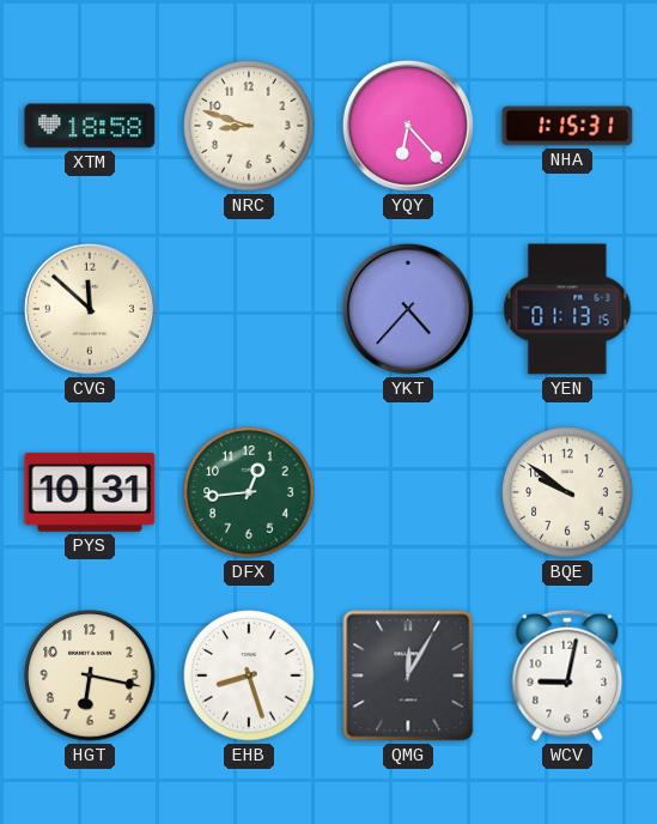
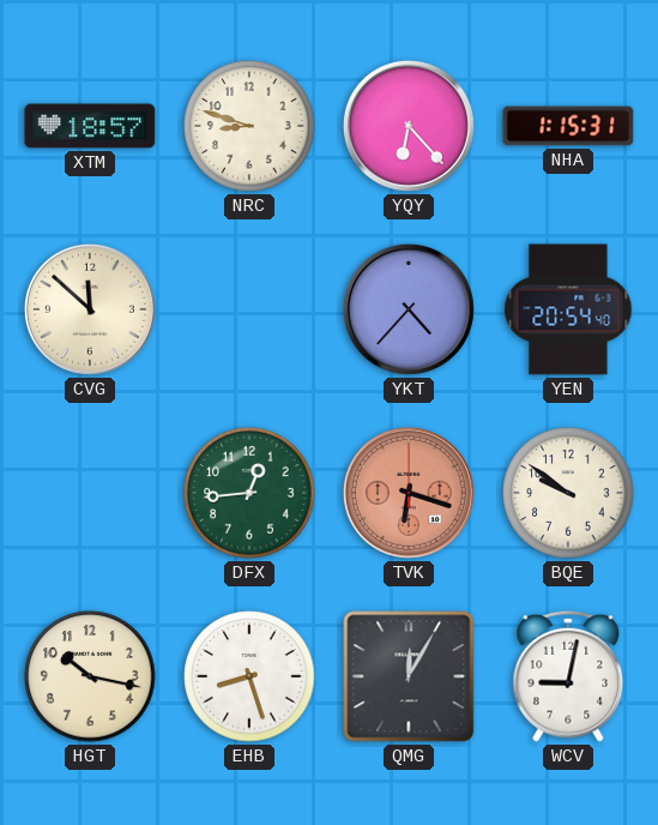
XTM: 18:58 -> 18:57 (90, 126)
YEN: 01:13 -> 20:54 (568, 309)
PYS: 10:31 -> none (90, 492)
TVK: none -> 6:18 (409, 493)
HGT: 6:17 -> 10:17 (90, 676)
